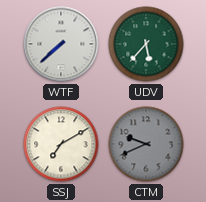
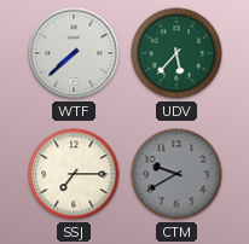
SSJ: 7:10 -> 7:15 (74, 174)
CTM: 9:41 -> 9:40 (176, 174)
